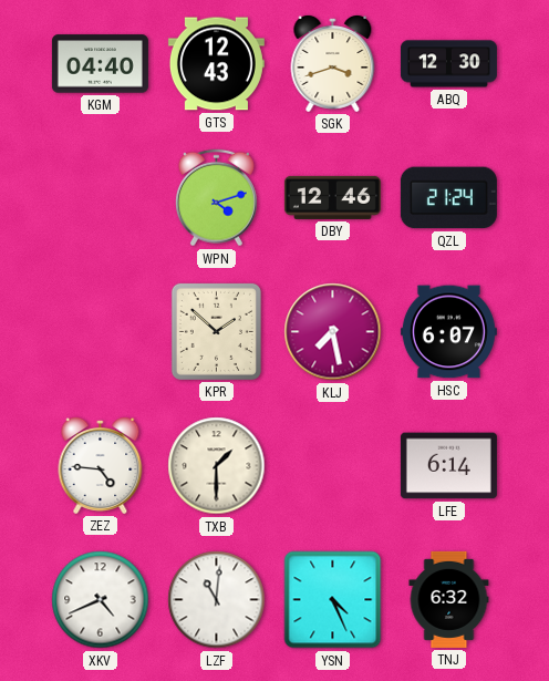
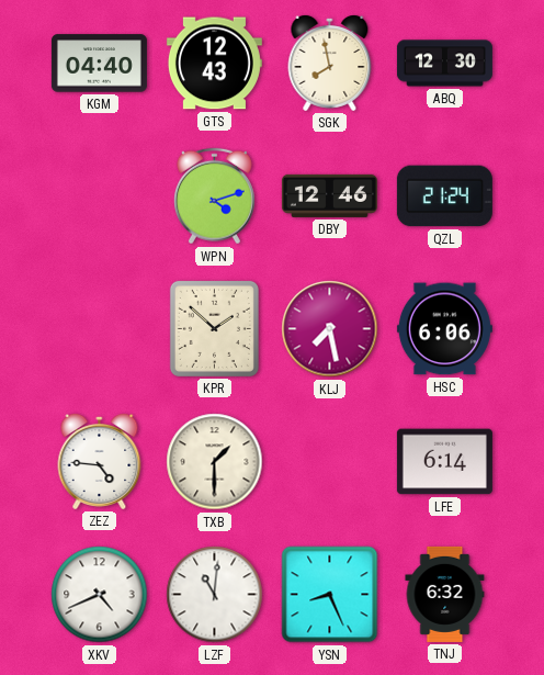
SGK: 3:42 -> 7:58 (330, 63)
HSC: 6:07 -> 6:06 (444, 329)
YSN: 4:26 -> 8:26 (330, 595)
